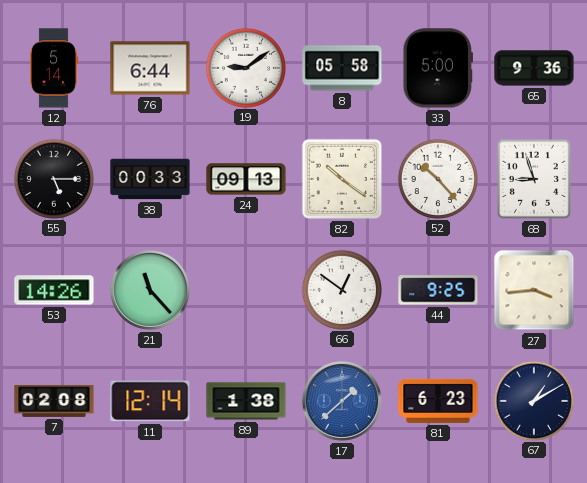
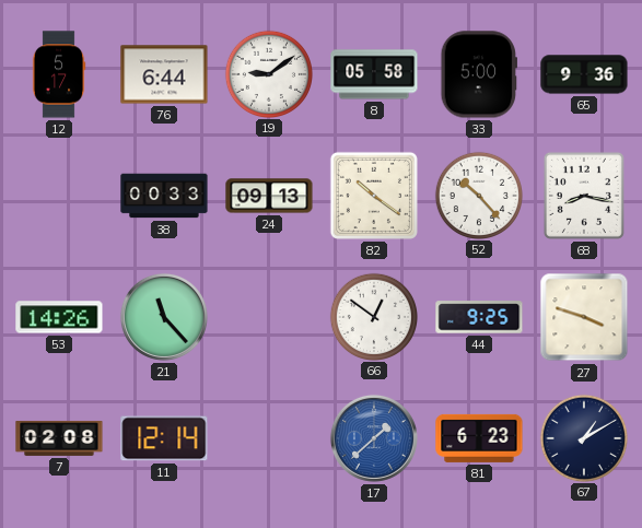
12: 5:14 -> 5:17 (59, 74)
55: 5:15 -> none (53, 178)
68: 8:57 -> 8:17 (584, 196)
27: 3:44 -> 3:48 (584, 317)
89: 1:38 -> none (246, 401)
